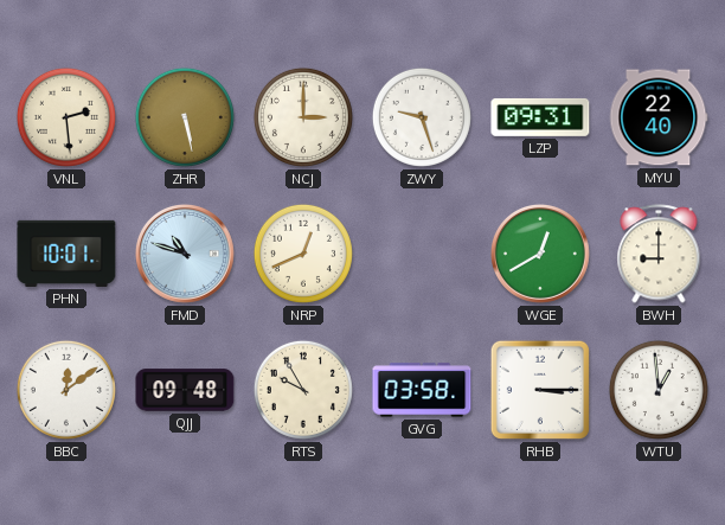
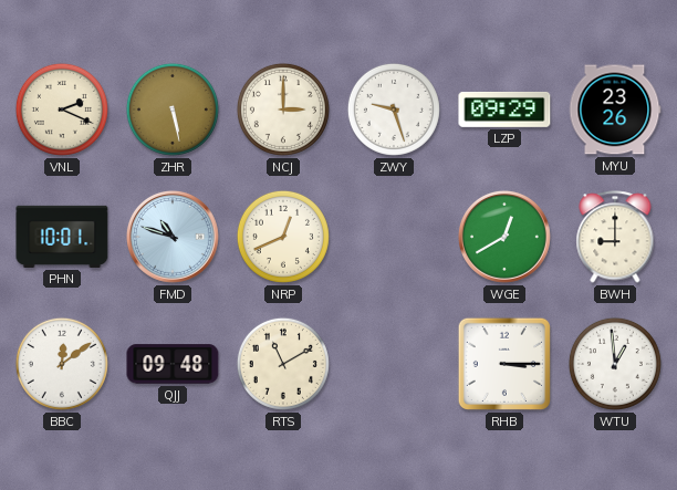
VNL: 2:29 -> 2:19 (62, 110)
LZP: 09:31 -> 09:29 (504, 110)
MYU: 22:40 -> 23:26 (615, 110)
RTS: 9:55 -> 11:10 (283, 364)
GVG: 03:58 -> none (422, 390)
